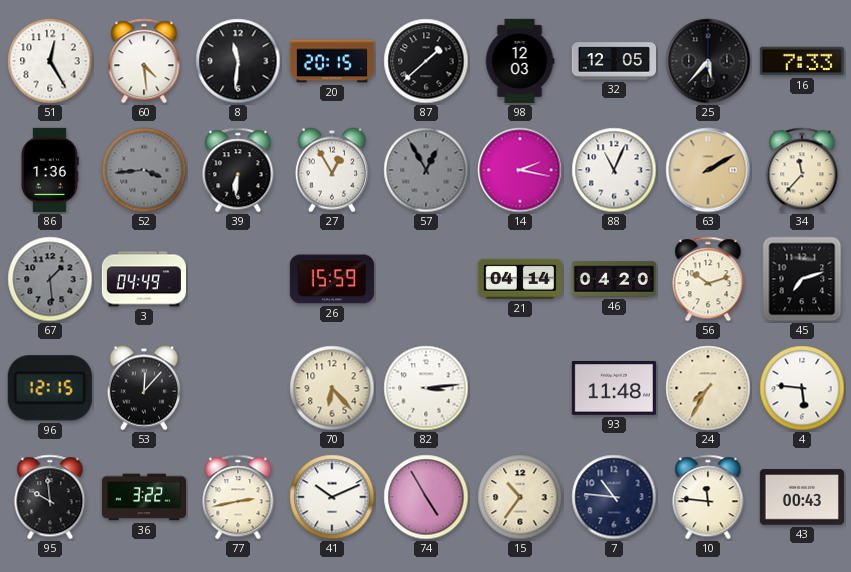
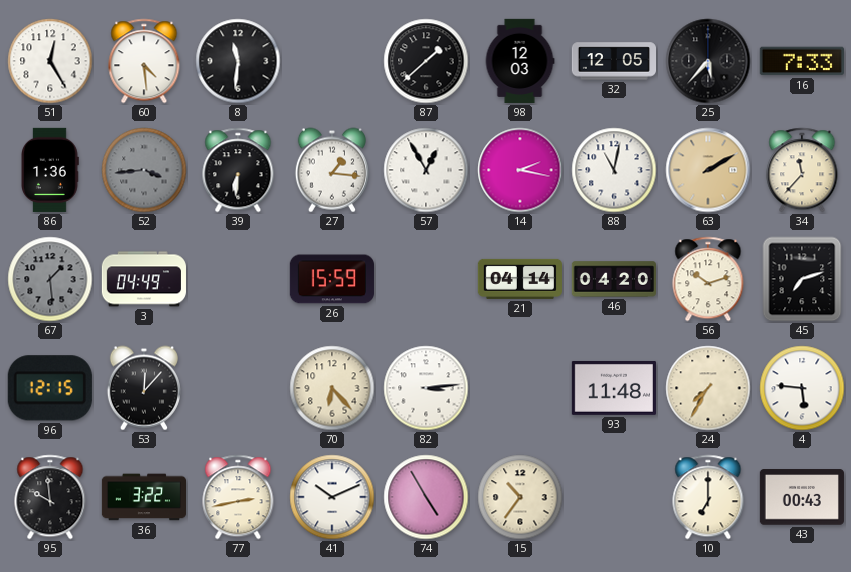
20: 20:15 -> none (332, 61)
27: 12:55 -> 1:16 (332, 170)
57 dial: grey -> white (426, 170)
88: 11:04 -> 11:02 (614, 170)
7: 10:46 -> none (614, 497)
10: 11:46 -> 7:00 (708, 497)
